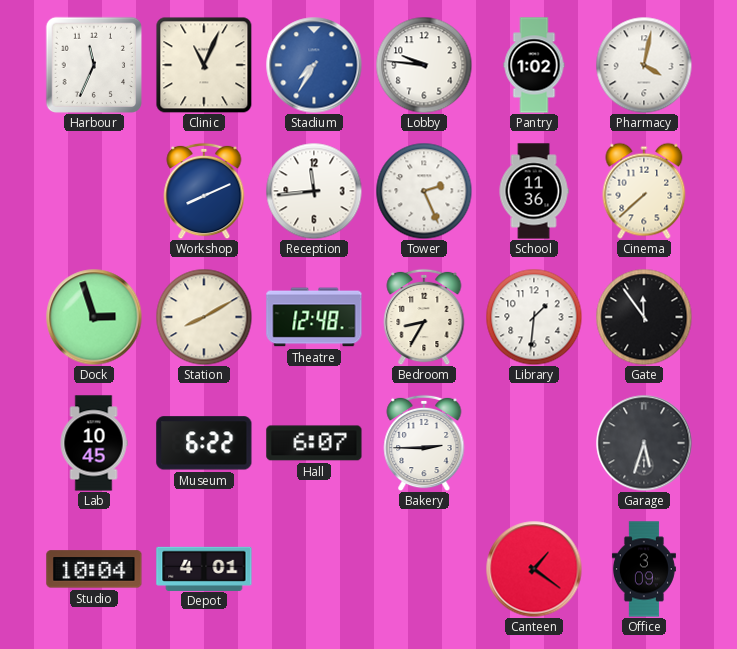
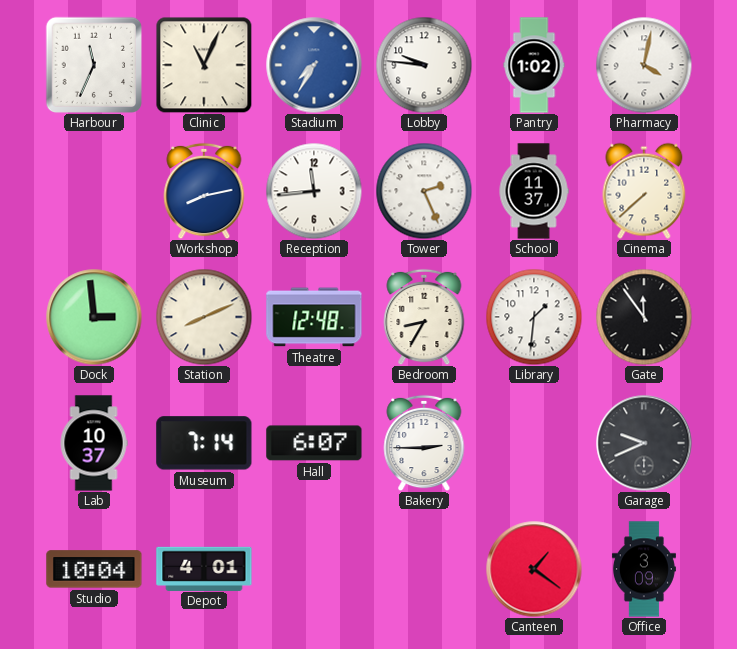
Workshop: 8:11 -> 8:13 (204, 191)
School: 11:36 -> 11:37 (534, 191)
Dock: 2:57 -> 2:59 (94, 317)
Station: 8:10 -> 8:11 (204, 317)
Lab: 10:45 -> 10:37 (94, 443)
Museum: 6:22 -> 7:14 (204, 443)
Garage: 5:33 -> 9:41 (644, 443)
